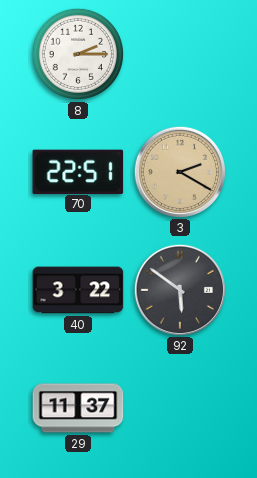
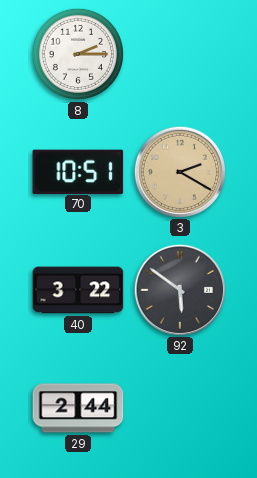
70: 22:51 -> 10:51 (78, 171)
29: 11:37 -> 2:44 (78, 408)
